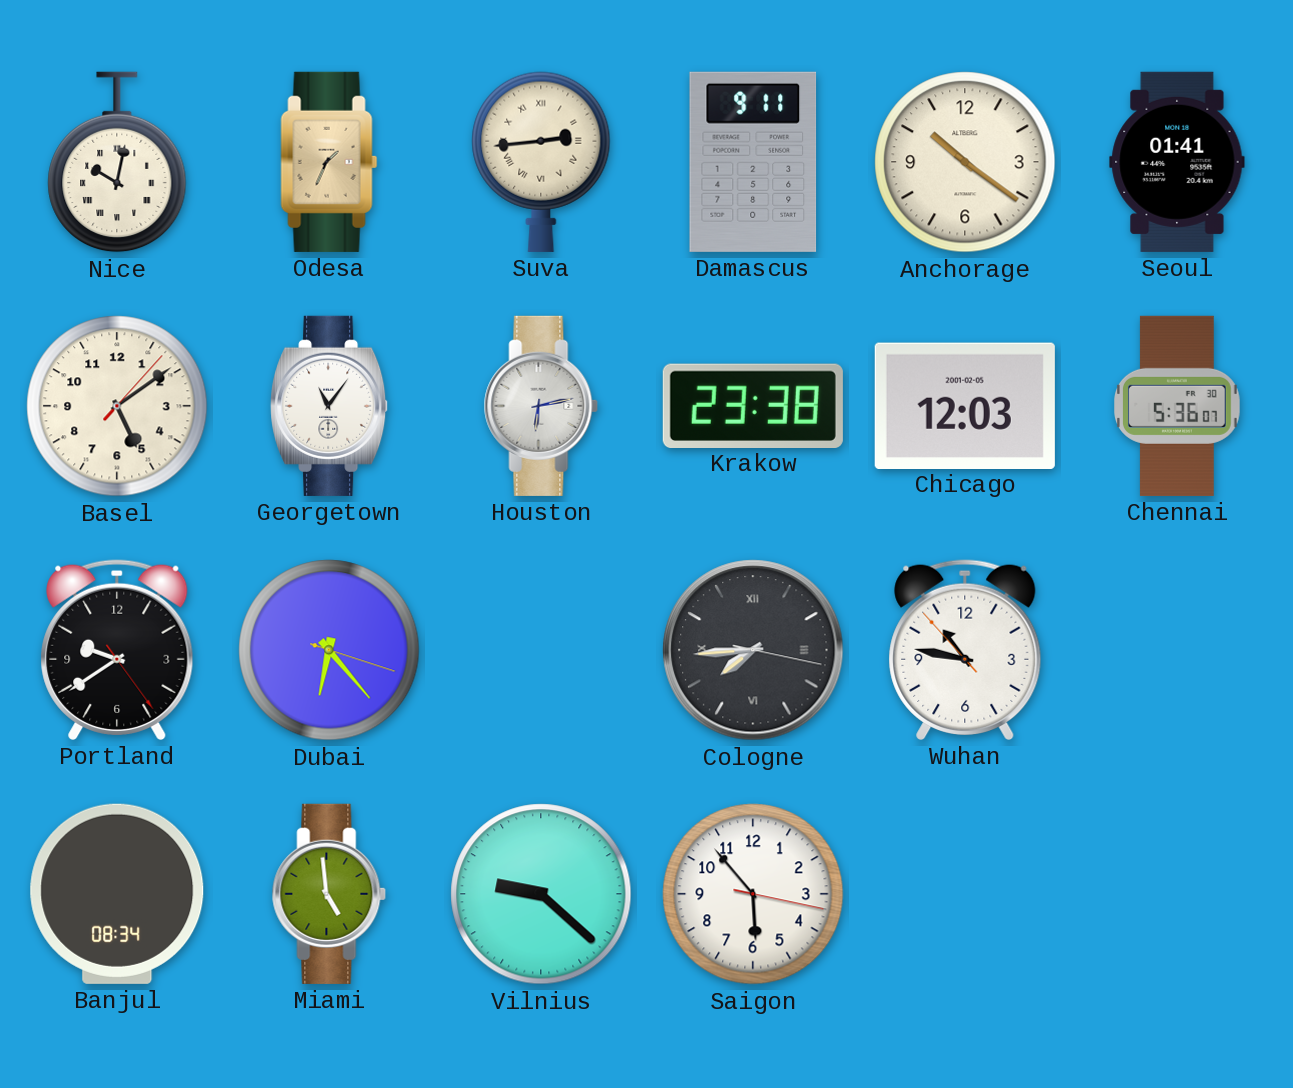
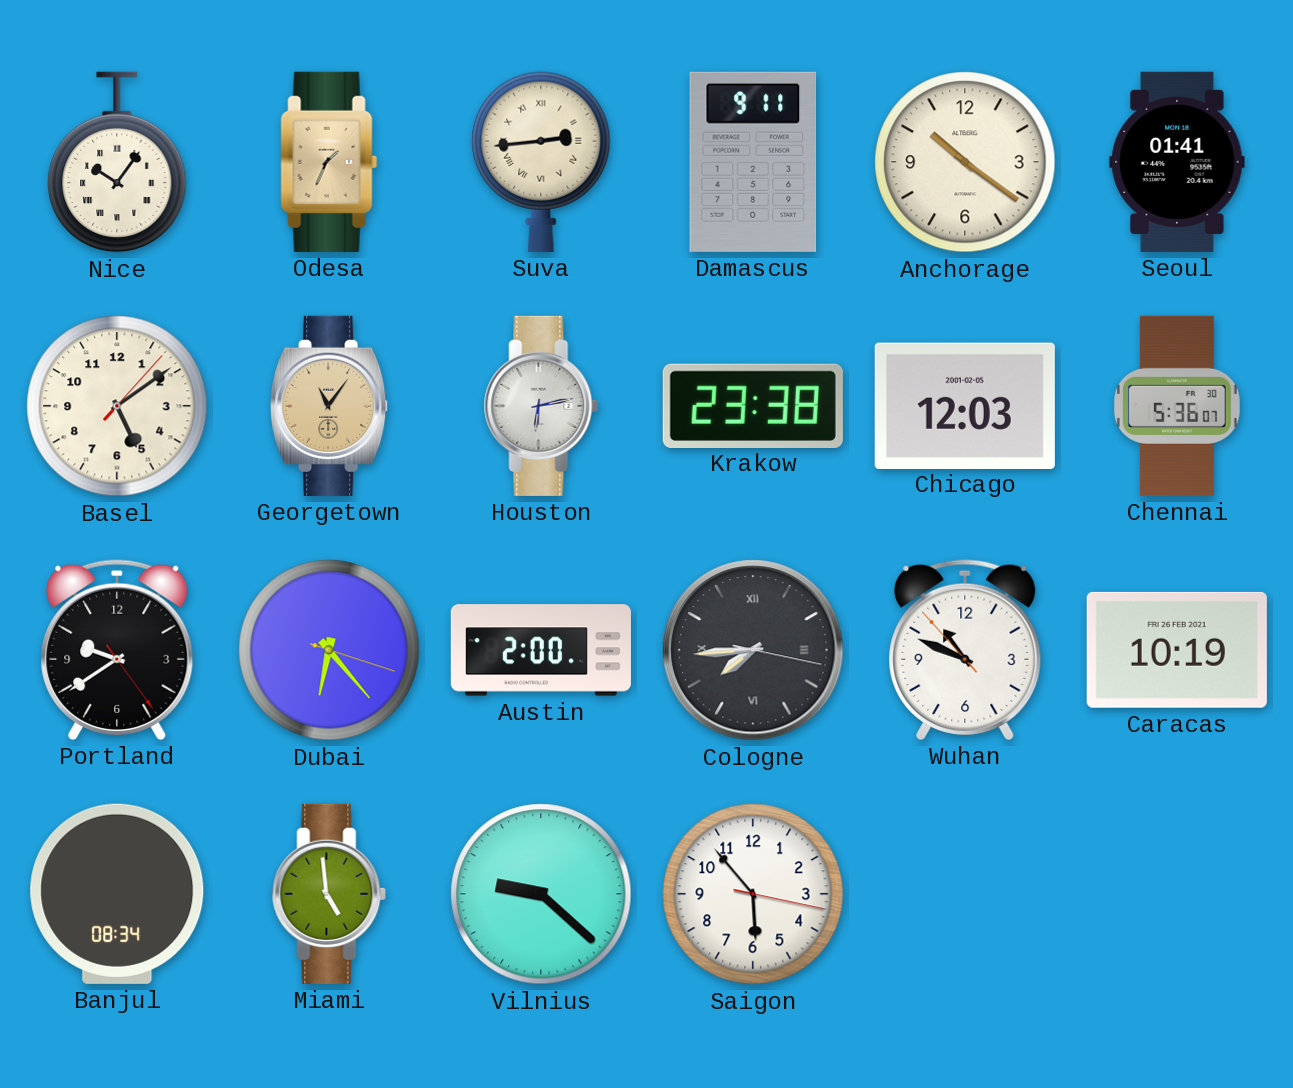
Nice: 10:02 -> 10:06 (117, 162)
Georgetown dial: white -> champagne (330, 406)
Austin: none -> 2:00 (541, 650)
Wuhan: 10:46 -> 10:48 (965, 650)
Caracas: none -> 10:19 (1177, 650)
